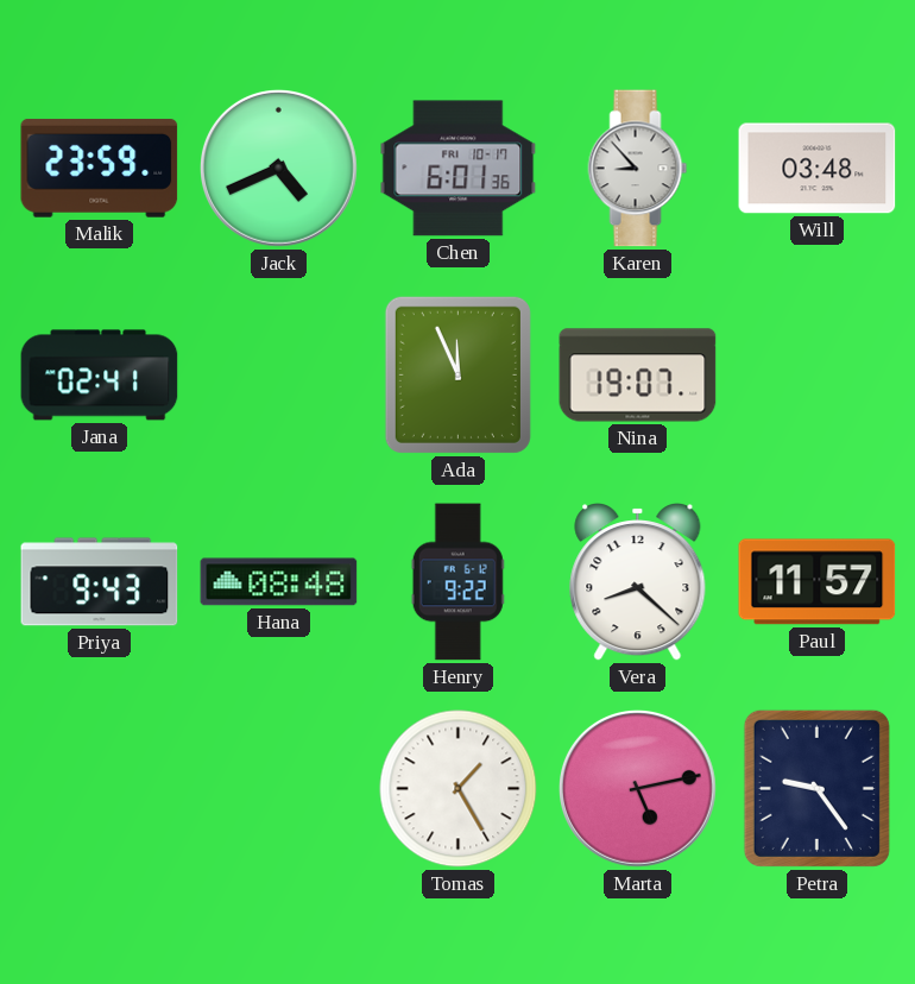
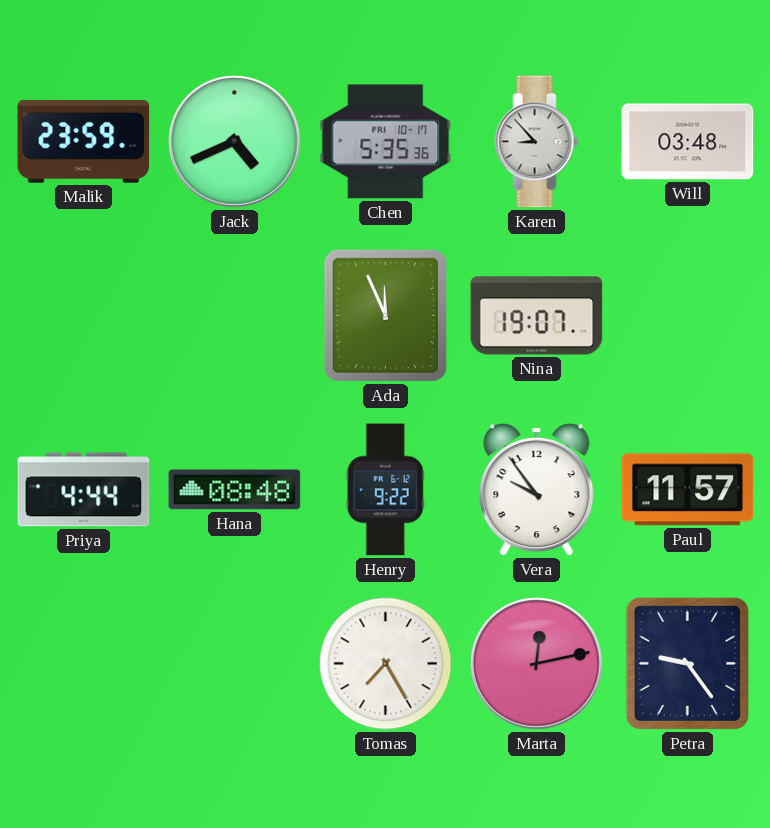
Chen: 6:01 -> 5:35 (386, 142)
Jana: 02:41 -> none (100, 376)
Priya: 9:43 -> 4:44 (84, 490)
Vera: 8:22 -> 9:54 (537, 490)
Tomas: 1:25 -> 7:25 (386, 664)
Marta: 5:13 -> 12:13 (537, 664)
